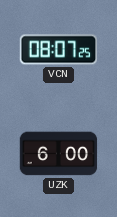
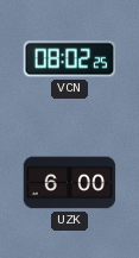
VCN: 08:07 -> 08:02 (69, 59)
